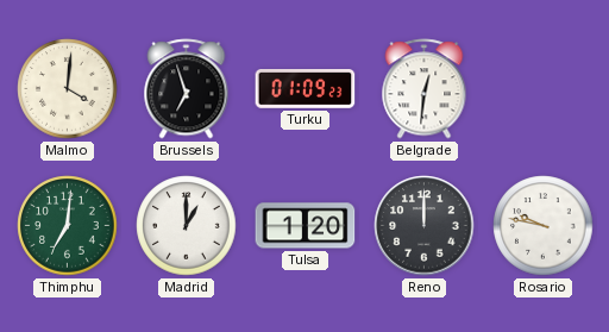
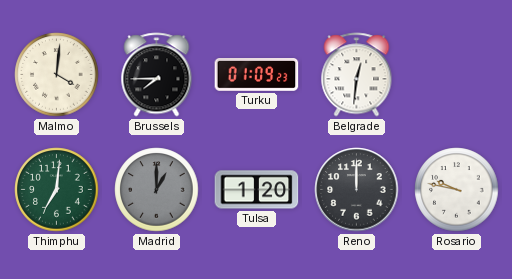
Brussels: 6:57 -> 7:45 (157, 75)
Madrid dial: white -> grey (157, 190)
